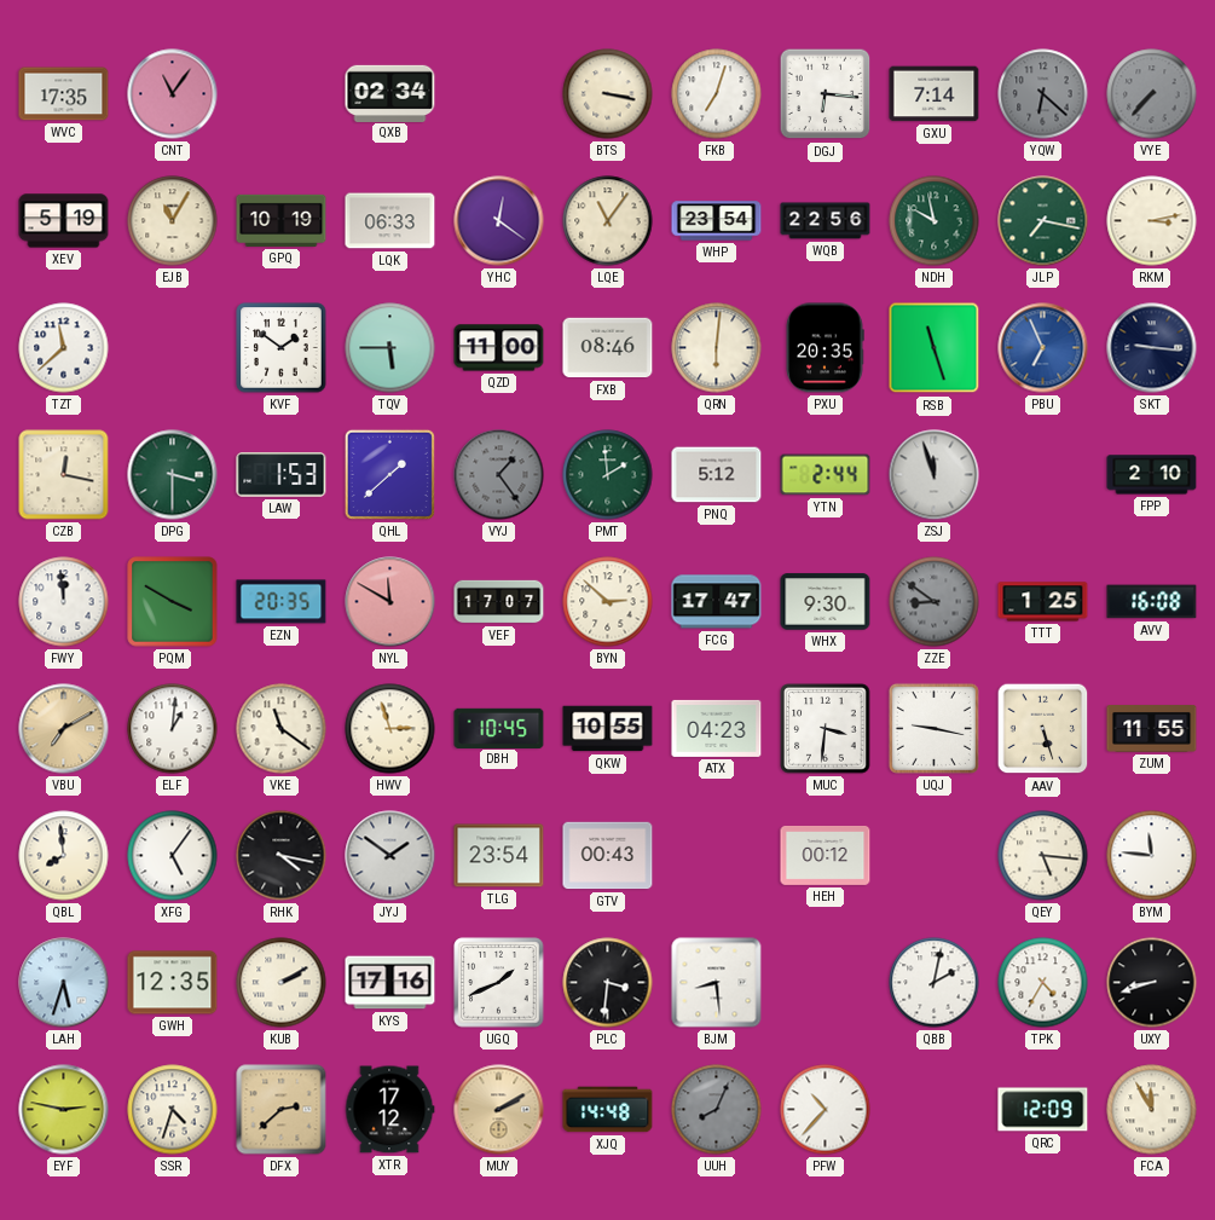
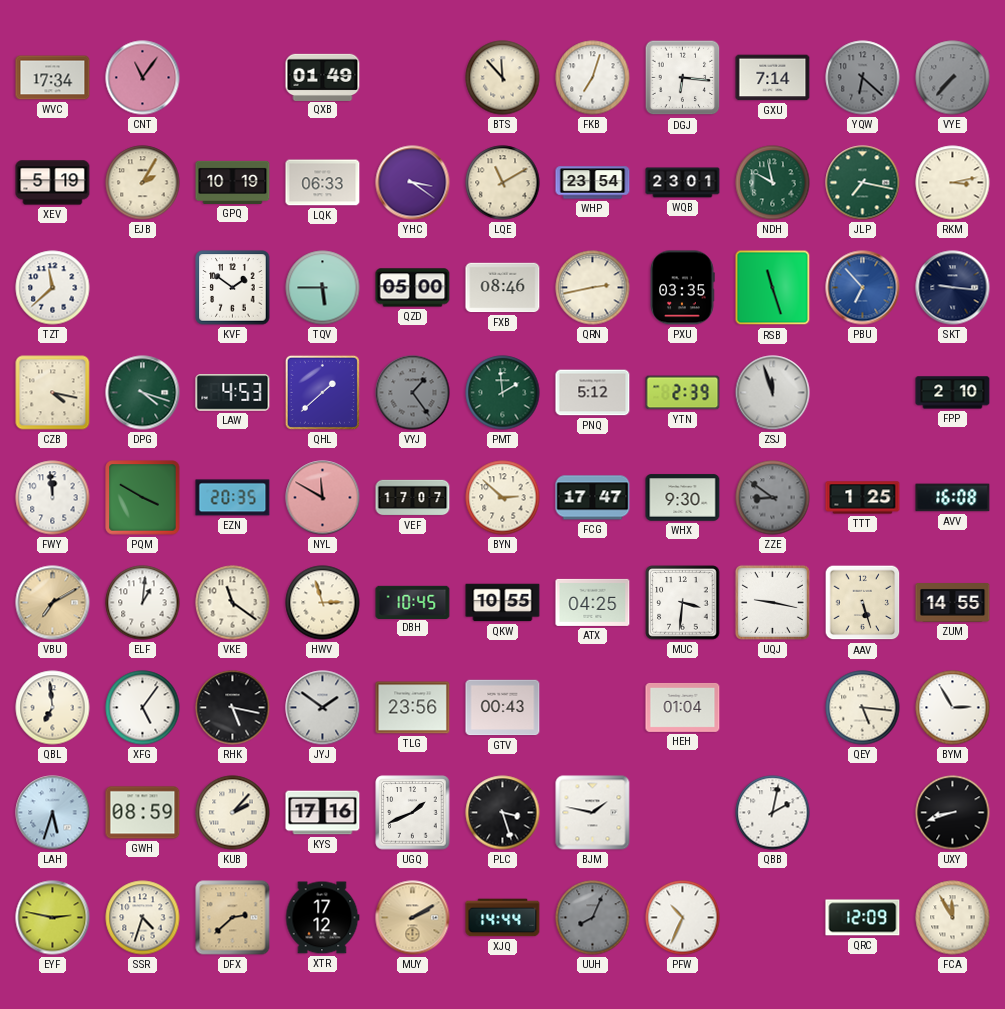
WVC: 17:35 -> 17:34 (53, 78)
QXB: 02:34 -> 01:49 (323, 77)
BTS: 3:17 -> 11:53 (503, 78)
EJB: 11:05 -> 2:05 (143, 183)
YHC: 12:21 -> 3:21 (413, 183)
LQE: 11:06 -> 11:10 (503, 183)
WQB: 22:56 -> 23:01 (683, 183)
QZD: 11:00 -> 05:00 (413, 288)
QRN: 6:01 -> 2:43 (593, 288)
PXU: 20:35 -> 03:35 (682, 288)
PBU: 6:56 -> 6:53 (863, 288)
CZB: 12:17 -> 4:17 (53, 393)
DPG: 3:30 -> 4:18 (143, 393)
LAW: 1:53 -> 4:53 (233, 393)
YTN: 2:44 -> 2:39 (683, 393)
ATX: 04:23 -> 04:25 (593, 602)
ZUM: 11:55 -> 14:55 (953, 603)
QBL: 7:59 -> 6:59 (53, 708)
RHK: 4:17 -> 5:17 (233, 708)
TLG: 23:54 -> 23:56 (413, 708)
HEH: 00:12 -> 01:04 (683, 707)
BYM: 11:46 -> 2:55 (953, 708)
GWH: 12:35 -> 08:59 (143, 813)
KUB: 2:10 -> 2:07 (233, 813)
PLC: 3:31 -> 3:27 (503, 813)
BJM: 8:29 -> 1:47 (593, 813)
TPK: 4:35 -> none (1043, 983)
XJQ: 14:48 -> 14:44 (503, 918)
PFW: 10:37 -> 10:34 (683, 918)
